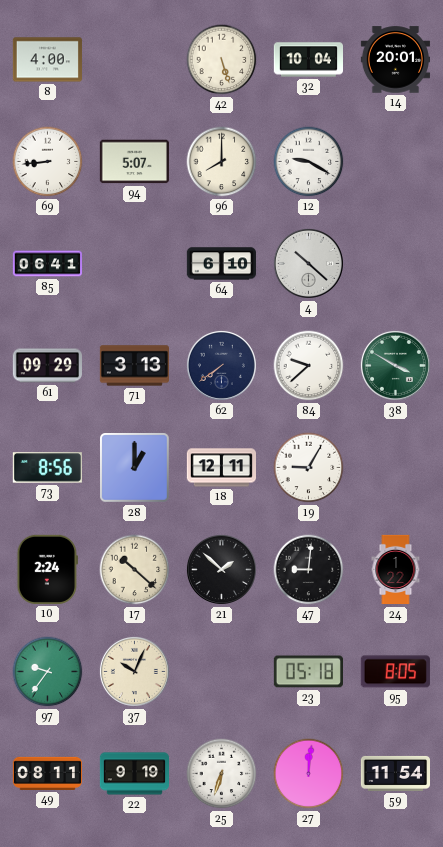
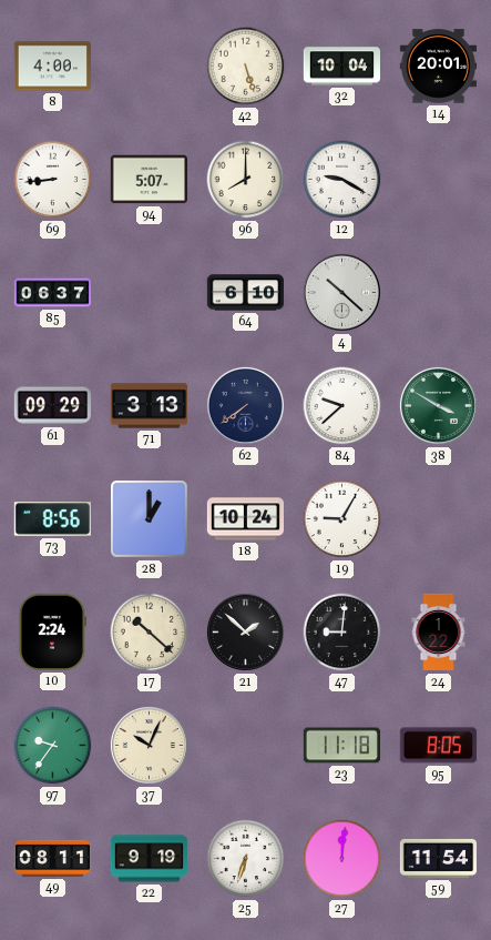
85: 06:41 -> 06:37 (53, 293)
18: 12:11 -> 10:24 (245, 519)
23: 05:18 -> 11:18 (341, 746)
